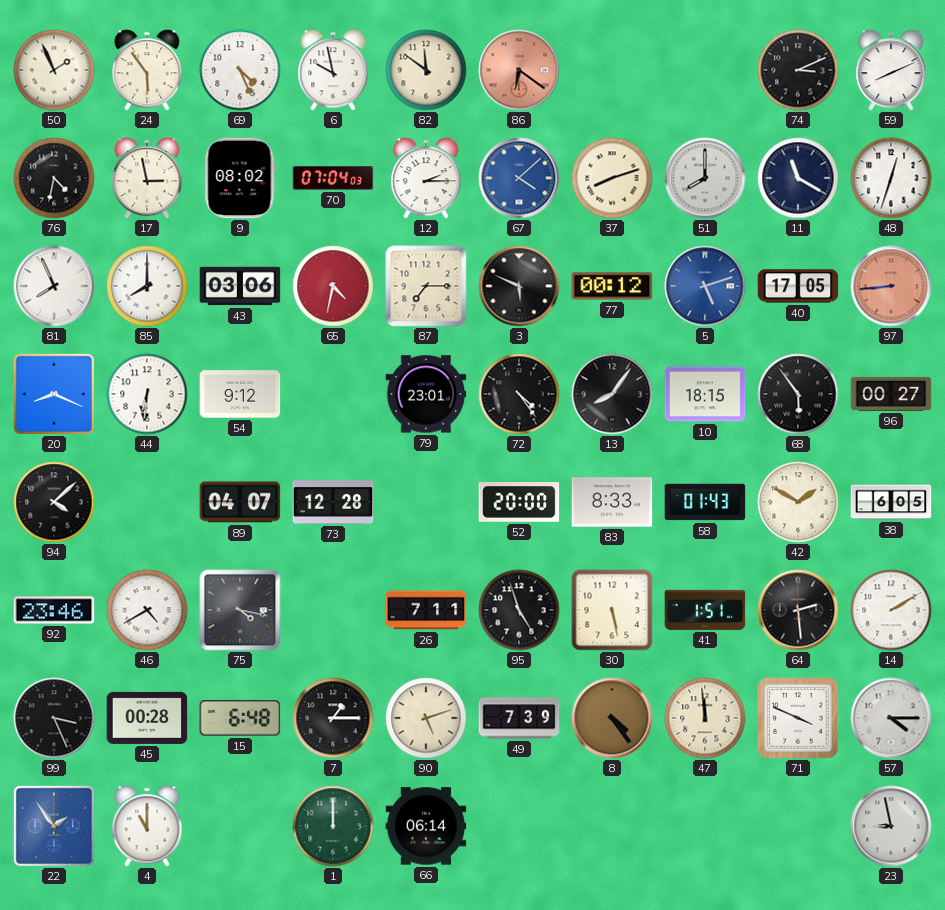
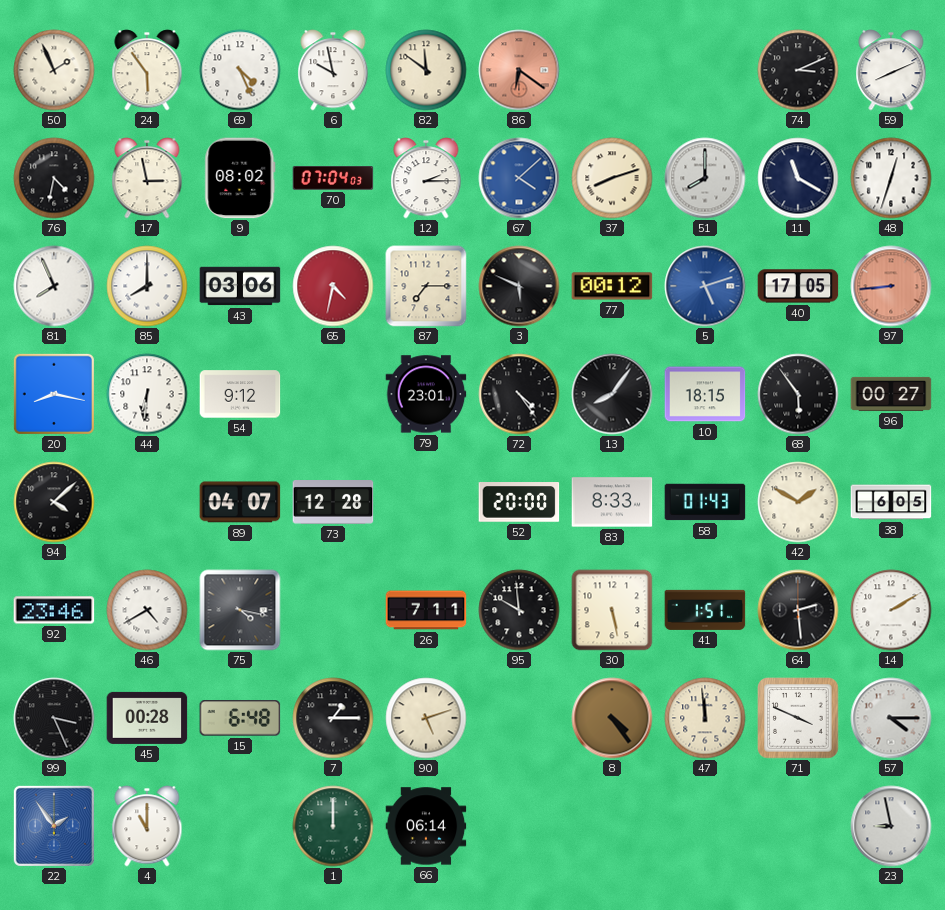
20: 8:19 -> 8:17 (54, 394)
95: 4:57 -> 9:59 (519, 610)
49: 7:39 -> none (519, 718)
